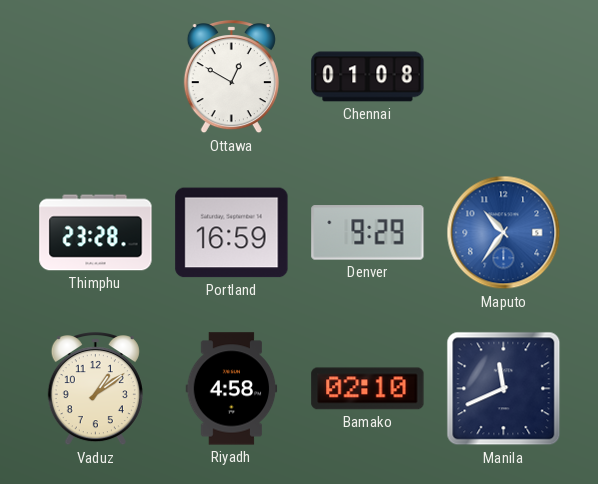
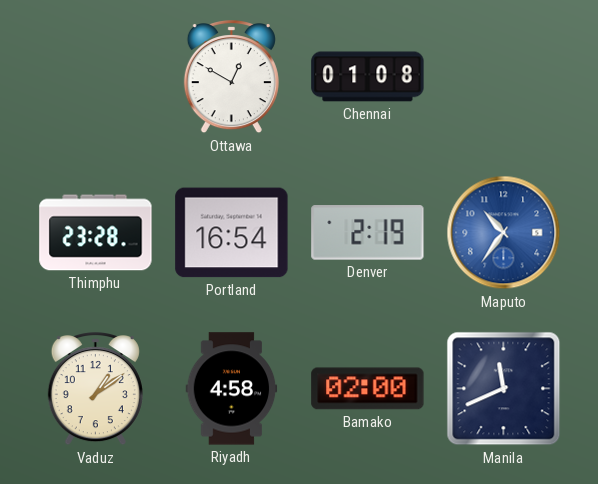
Portland: 16:59 -> 16:54 (232, 233)
Denver: 9:29 -> 2:19 (368, 233)
Bamako: 02:10 -> 02:00 (368, 389)
